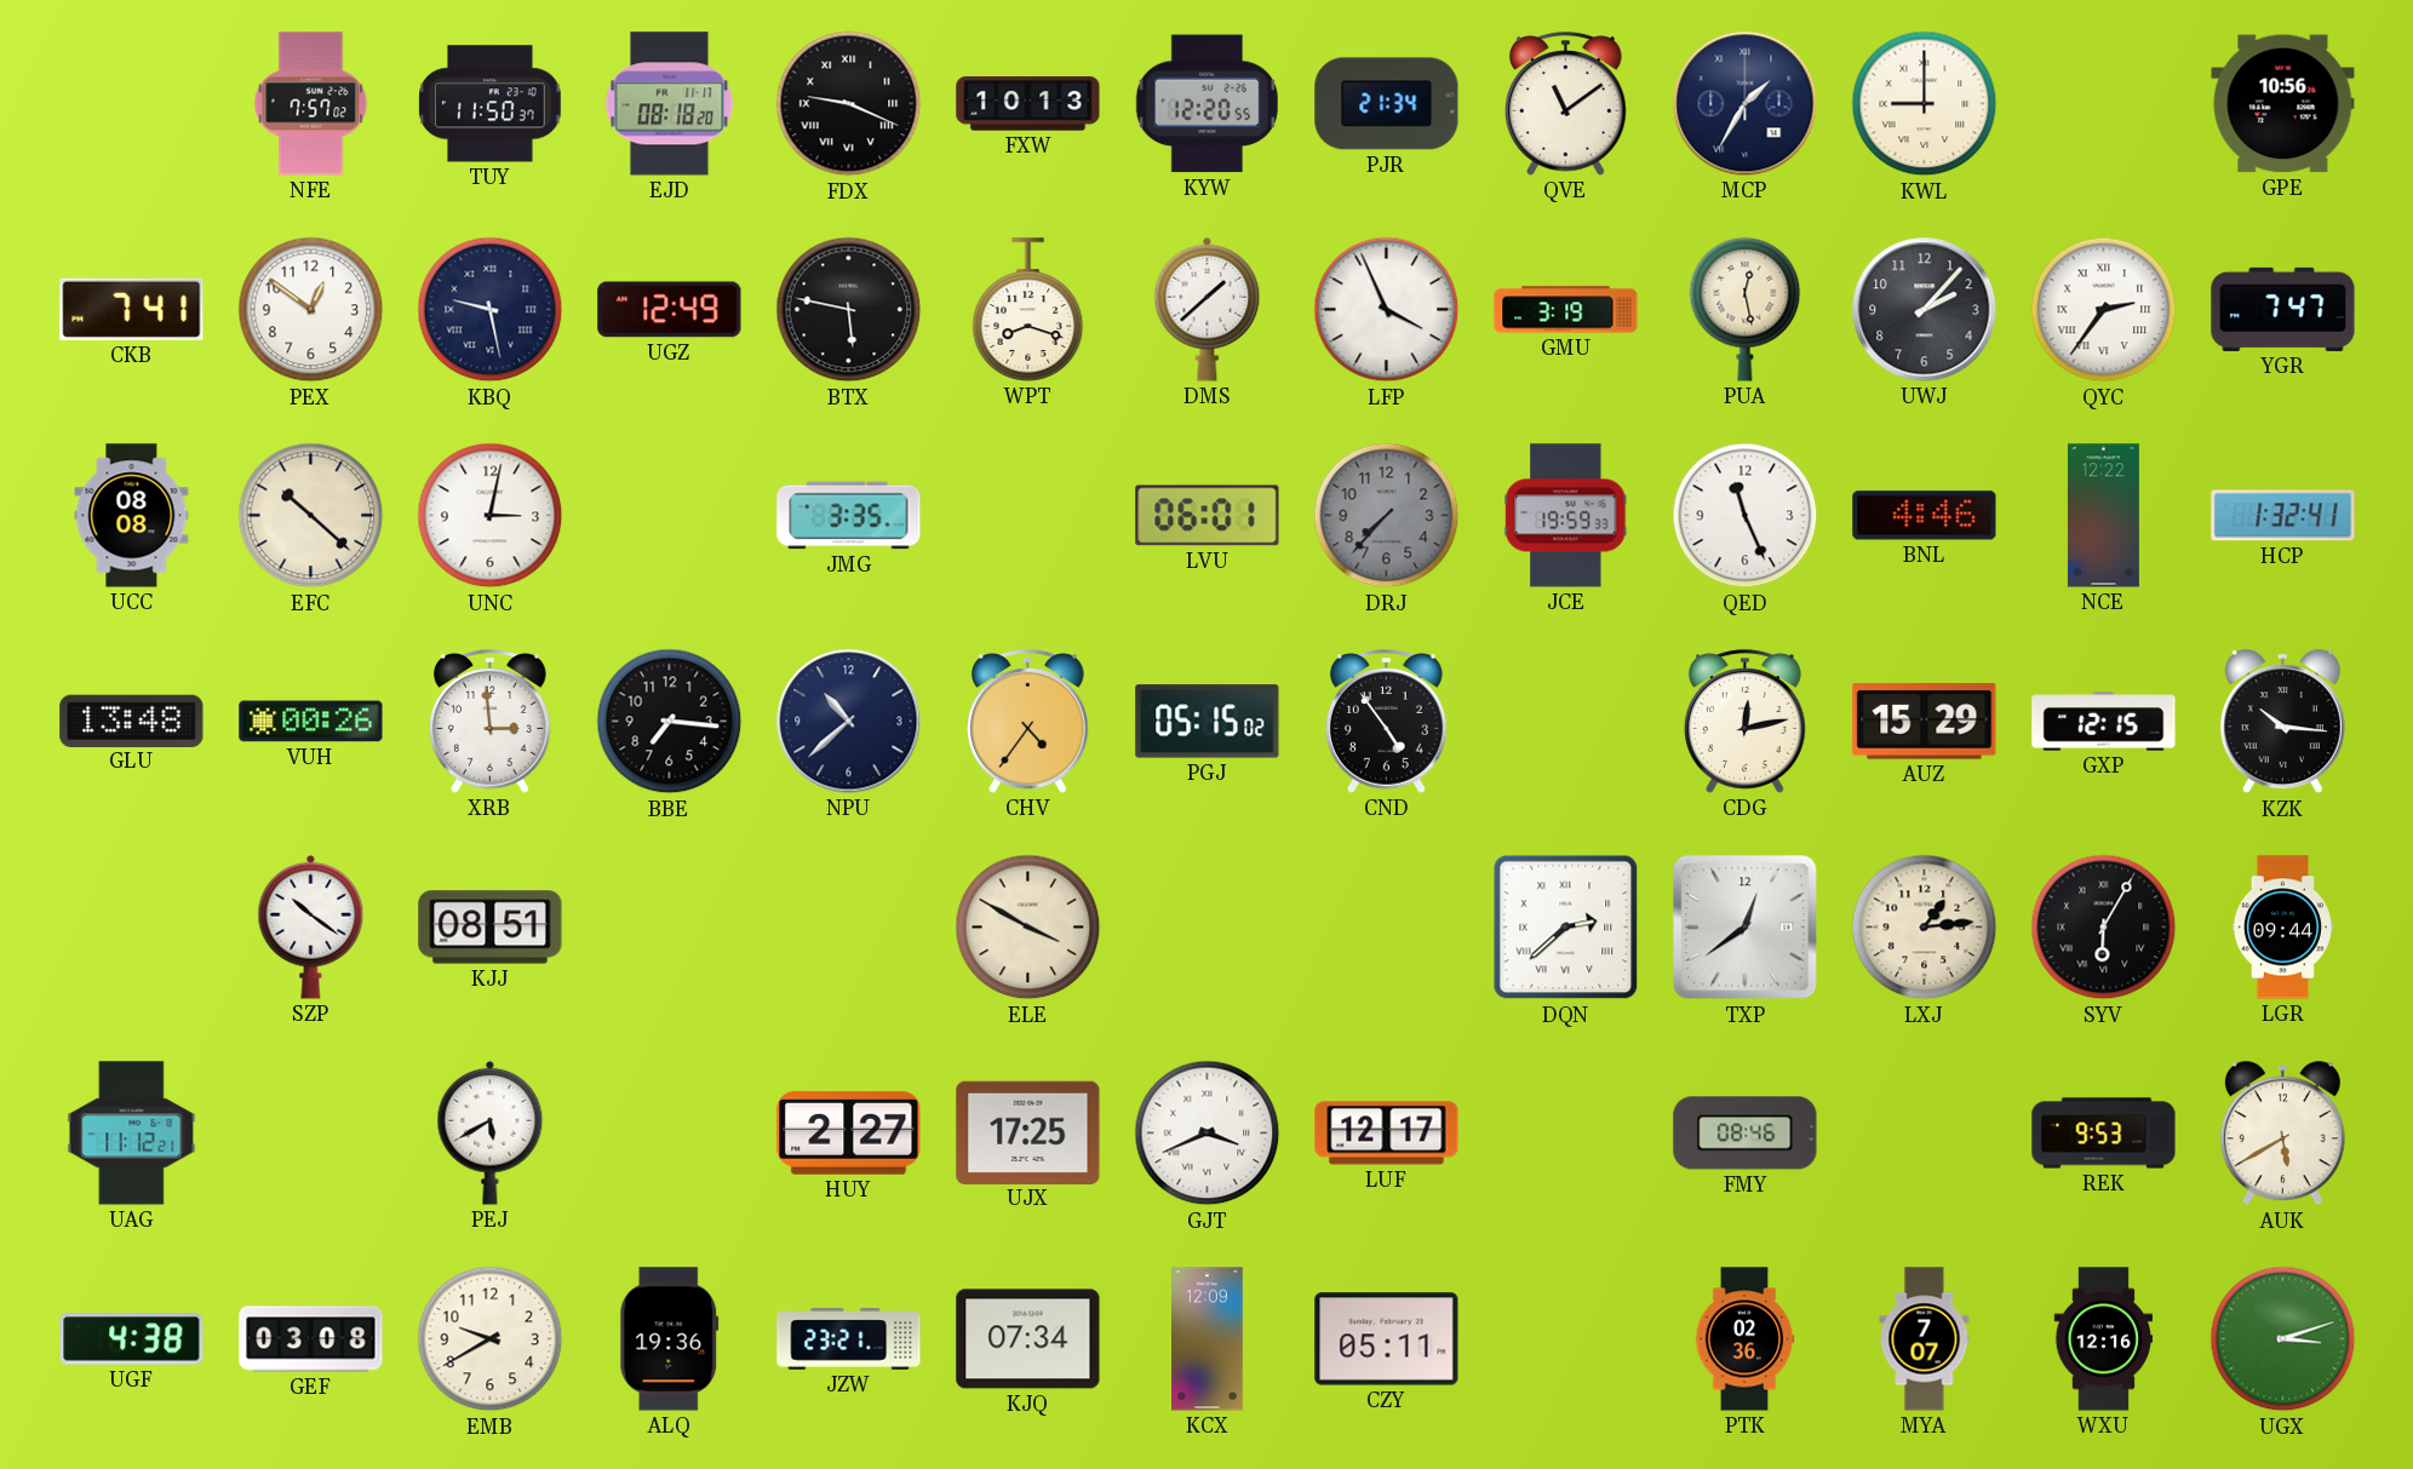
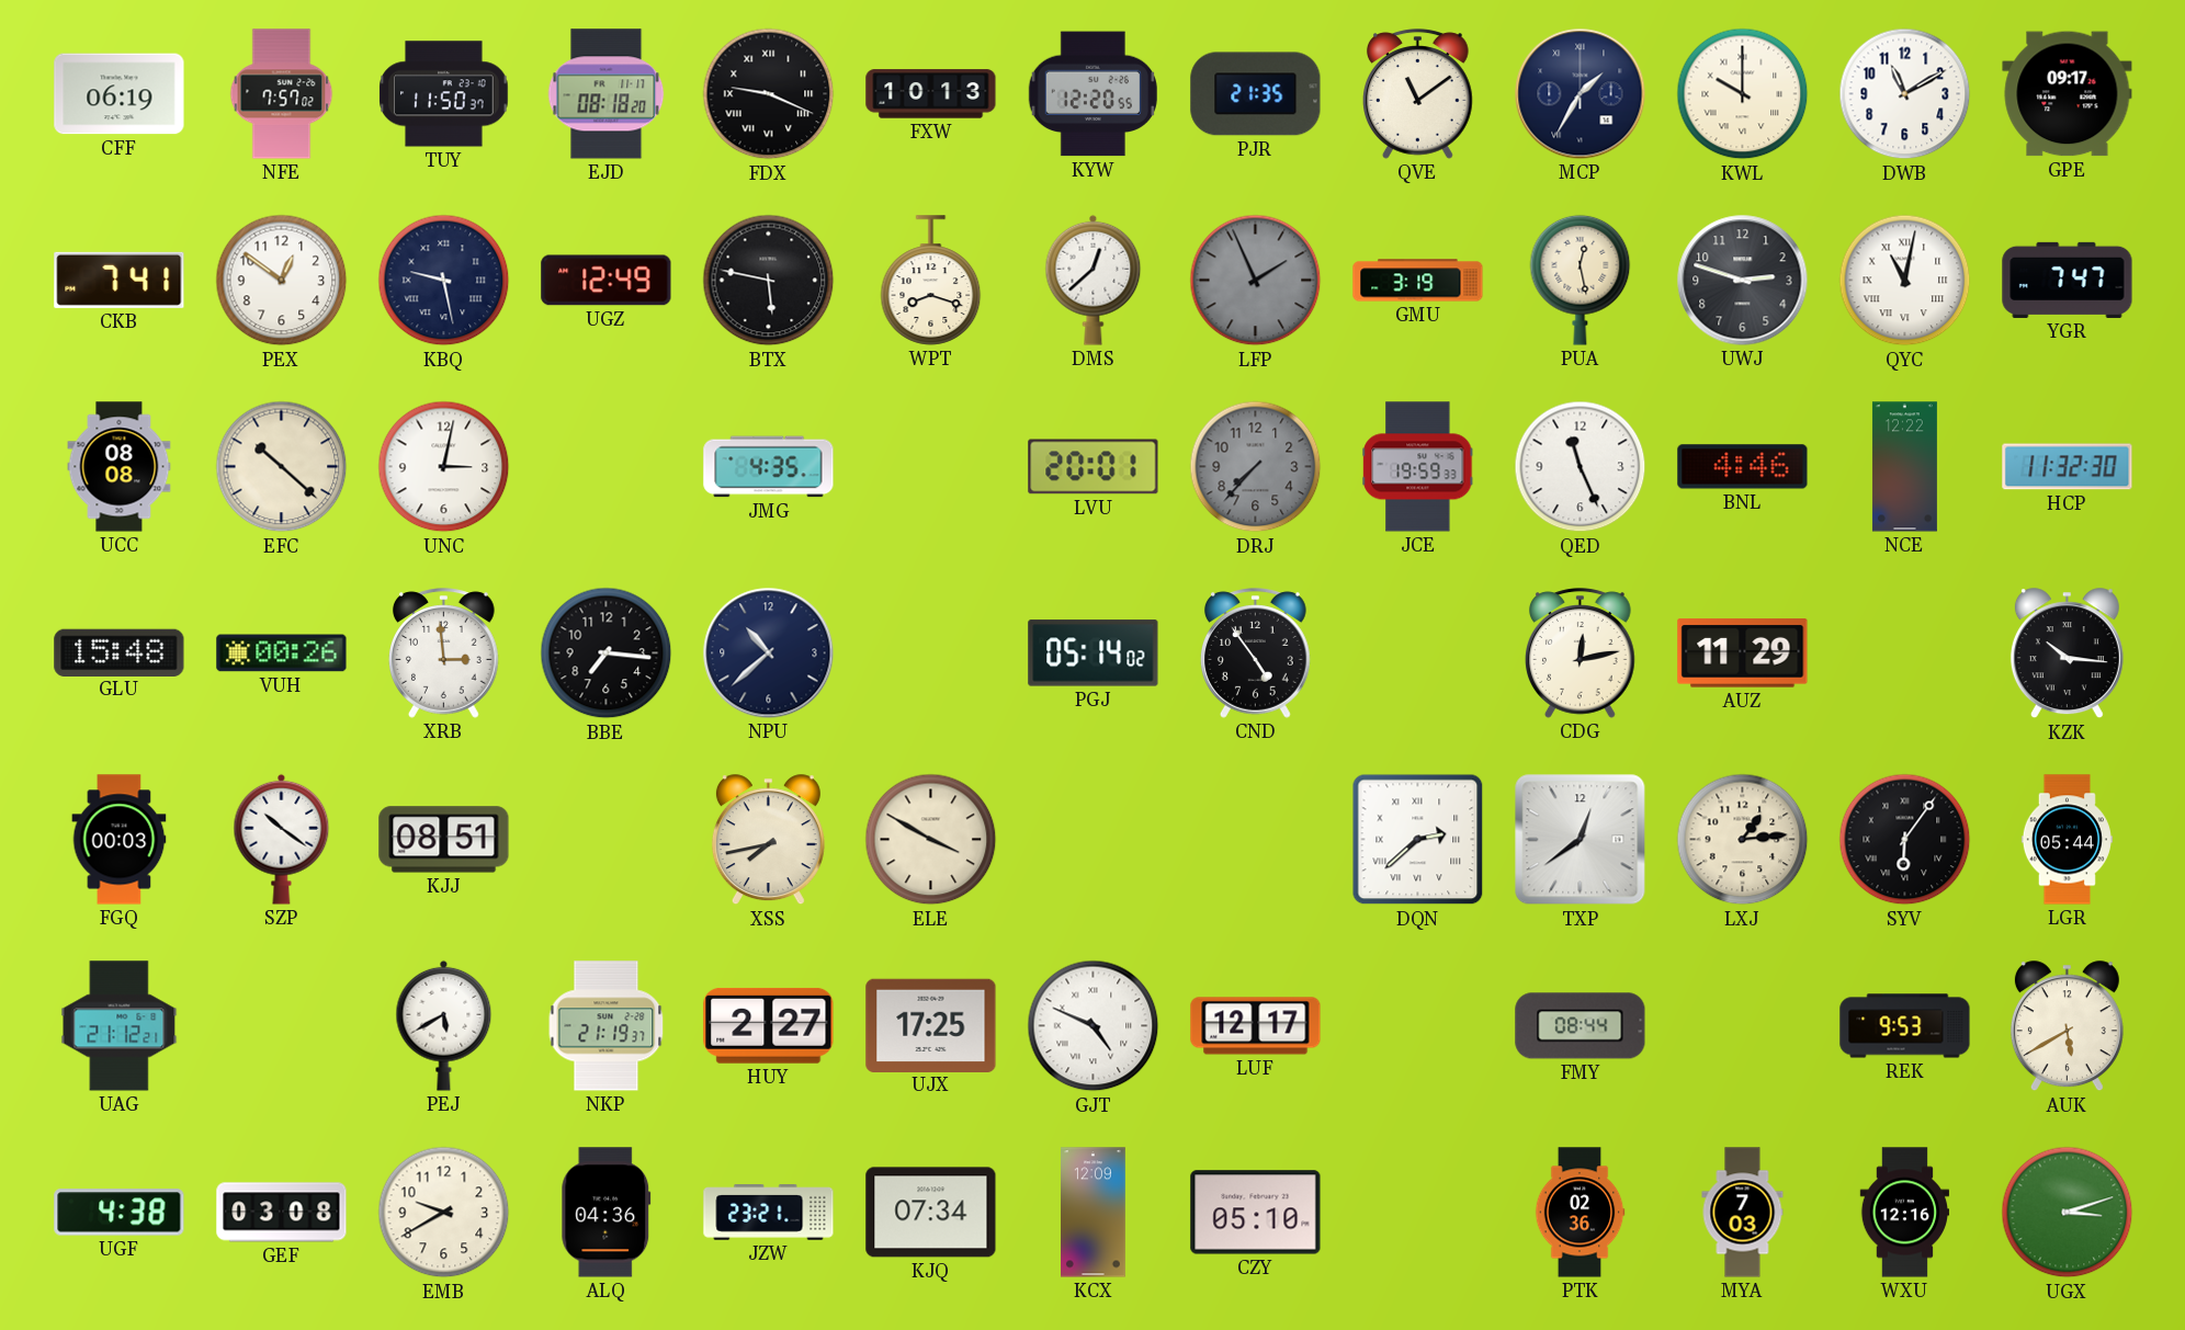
CFF: none -> 06:19 (120, 94)
PJR: 21:34 -> 21:35 (1256, 94)
KWL: 9:00 -> 10:00 (1743, 94)
DWB: none -> 11:10 (1905, 94)
GPE: 10:56 -> 09:17 (2068, 94)
DMS: 1:38 -> 12:38 (1094, 280)
LFP: 3:56 -> 1:56 (1256, 281)
LFP dial: white -> grey (1256, 281)
UWJ: 2:07 -> 2:48 (1743, 281)
QYC: 2:36 -> 11:02 (1905, 281)
JMG: 3:35 -> 4:35 (769, 467)
LVU: 06:01 -> 20:01 (1094, 467)
HCP: 1:32 -> 11:32 (2068, 467)
GLU: 13:48 -> 15:48 (120, 652)
CHV: 4:36 -> none (1028, 722)
PGJ: 05:15 -> 05:14 (1094, 653)
AUZ: 15:29 -> 11:29 (1743, 653)
GXP: 12:15 -> none (2104, 722)
FGQ: none -> 00:03 (120, 840)
XSS: none -> 7:43 (768, 840)
SYV: 6:05 -> 6:06 (1905, 840)
LGR: 09:44 -> 05:44 (2067, 840)
UAG: 11:12 -> 21:12 (120, 1026)
NKP: none -> 21:19 (607, 1026)
GJT: 3:41 -> 4:49 (1094, 1026)
FMY: 08:46 -> 08:44 (1581, 1026)
ALQ: 19:36 -> 04:36 (607, 1213)
CZY: 05:11 -> 05:10 (1256, 1213)
MYA: 7:07 -> 7:03 (1743, 1213)
